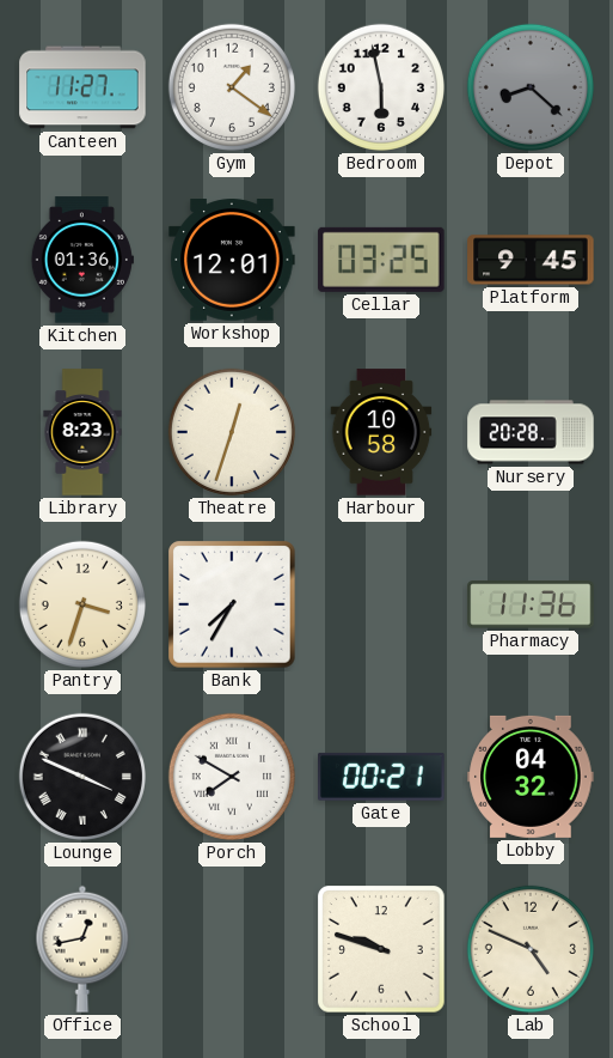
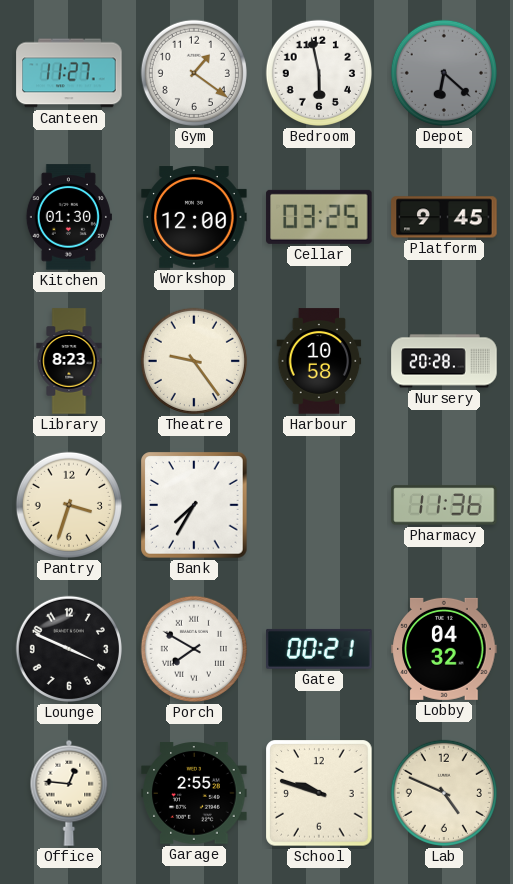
Depot: 8:22 -> 6:22 (444, 73)
Kitchen: 01:36 -> 01:30 (69, 217)
Workshop: 12:01 -> 12:00 (194, 217)
Theatre: 12:33 -> 9:24 (194, 361)
Lounge numerals: Roman -> Arabic (69, 649)
Office: 12:43 -> 12:46 (69, 793)
Garage: none -> 2:55 (194, 793)
